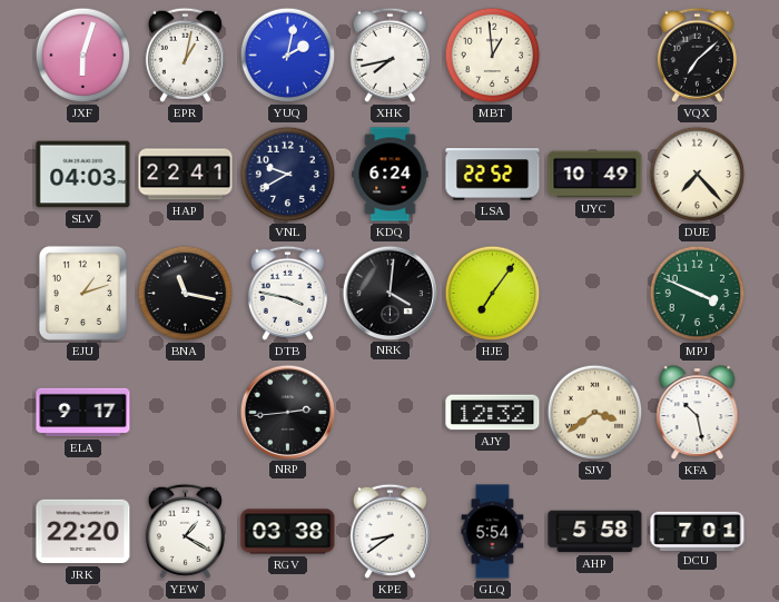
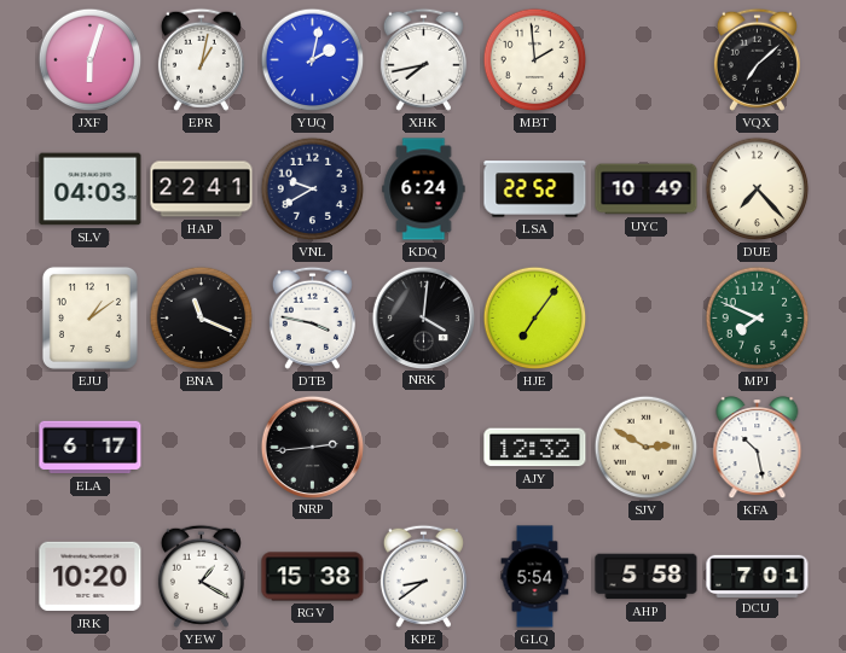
MBT: 12:59 -> 1:59 (535, 60)
EJU: 1:12 -> 1:09 (89, 317)
BNA: 11:17 -> 11:19 (202, 319)
MPJ: 3:49 -> 7:49 (758, 319)
ELA: 9:17 -> 6:17 (91, 448)
SJV: 3:39 -> 2:50 (647, 448)
JRK: 22:20 -> 10:20 (91, 577)
RGV: 03:38 -> 15:38 (313, 577)
